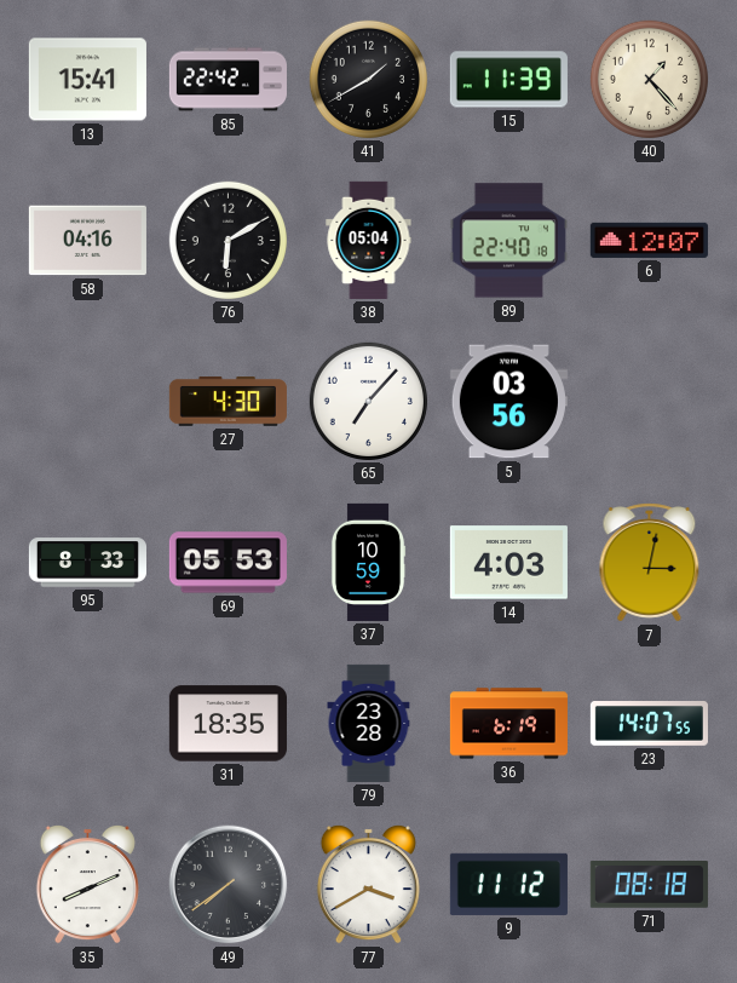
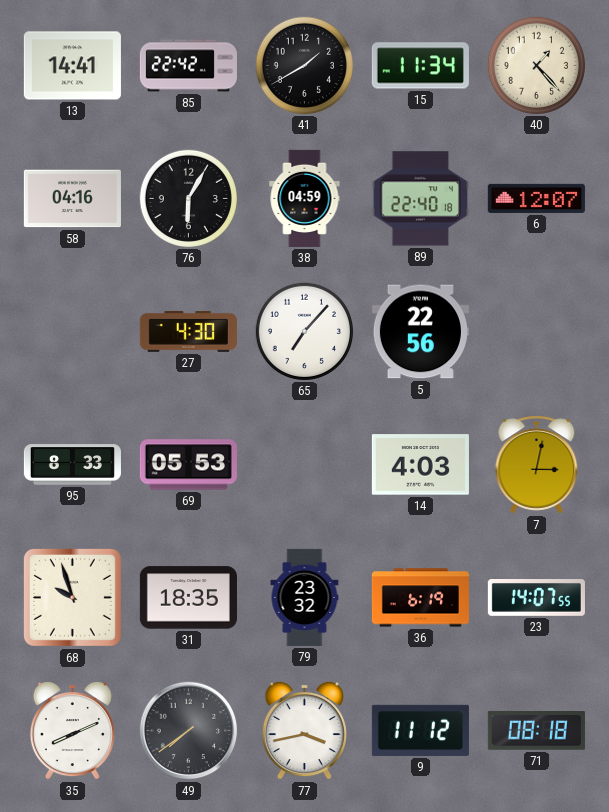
13: 15:41 -> 14:41 (72, 66)
15: 11:39 -> 11:34 (420, 66)
76: 6:10 -> 6:05 (188, 198)
38: 05:04 -> 04:59 (305, 198)
5: 03:56 -> 22:56 (420, 332)
37: 10:59 -> none (368, 562)
68: none -> 9:57 (72, 597)
79: 23:28 -> 23:32 (305, 597)
77: 3:40 -> 3:43 (304, 730)
